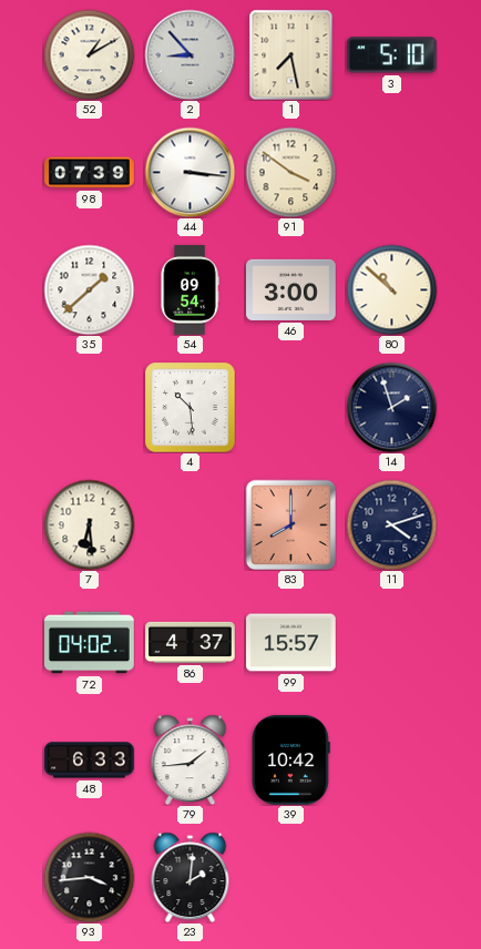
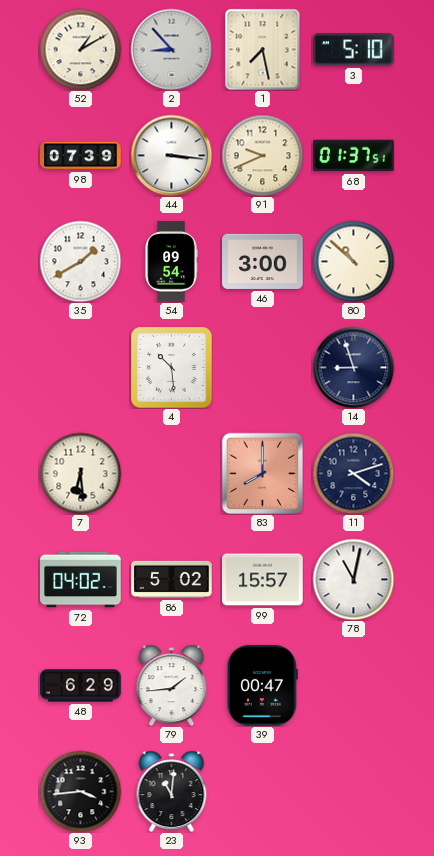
91: 3:51 -> 9:41 (262, 155)
68: none -> 01:37 (354, 156)
35: 1:38 -> 1:40 (80, 261)
14: 1:57 -> 8:57 (353, 367)
86: 4:37 -> 5:02 (172, 579)
78: none -> 11:02 (353, 579)
48: 6:33 -> 6:29 (81, 686)
39: 10:42 -> 00:47 (262, 686)
23: 2:01 -> 11:01 (172, 791)
